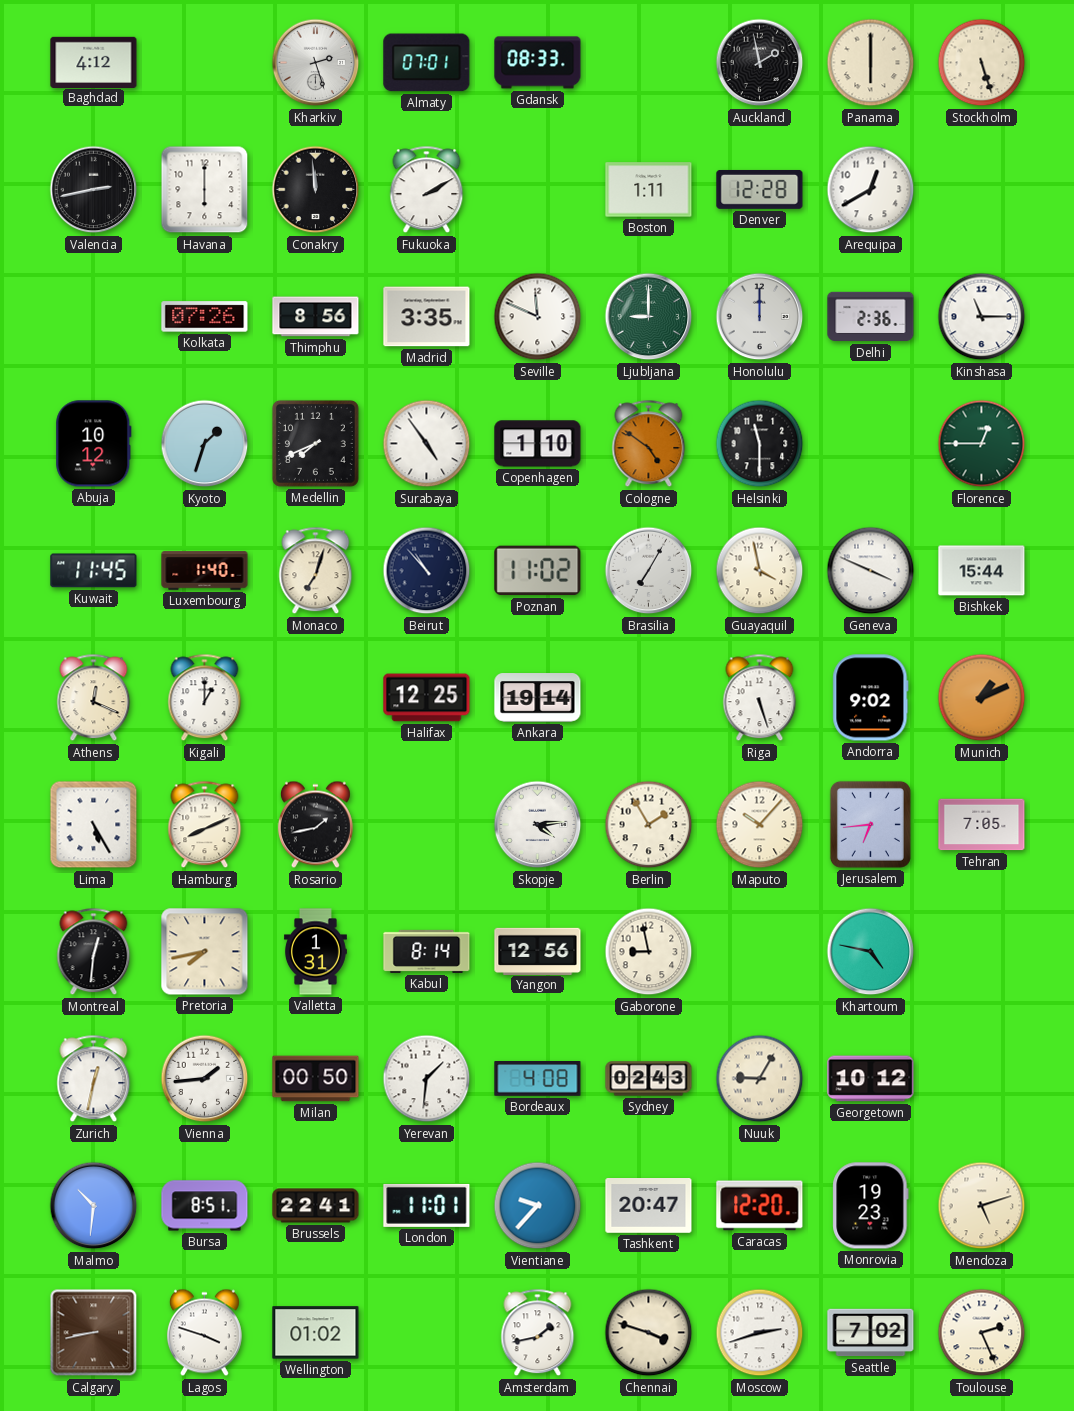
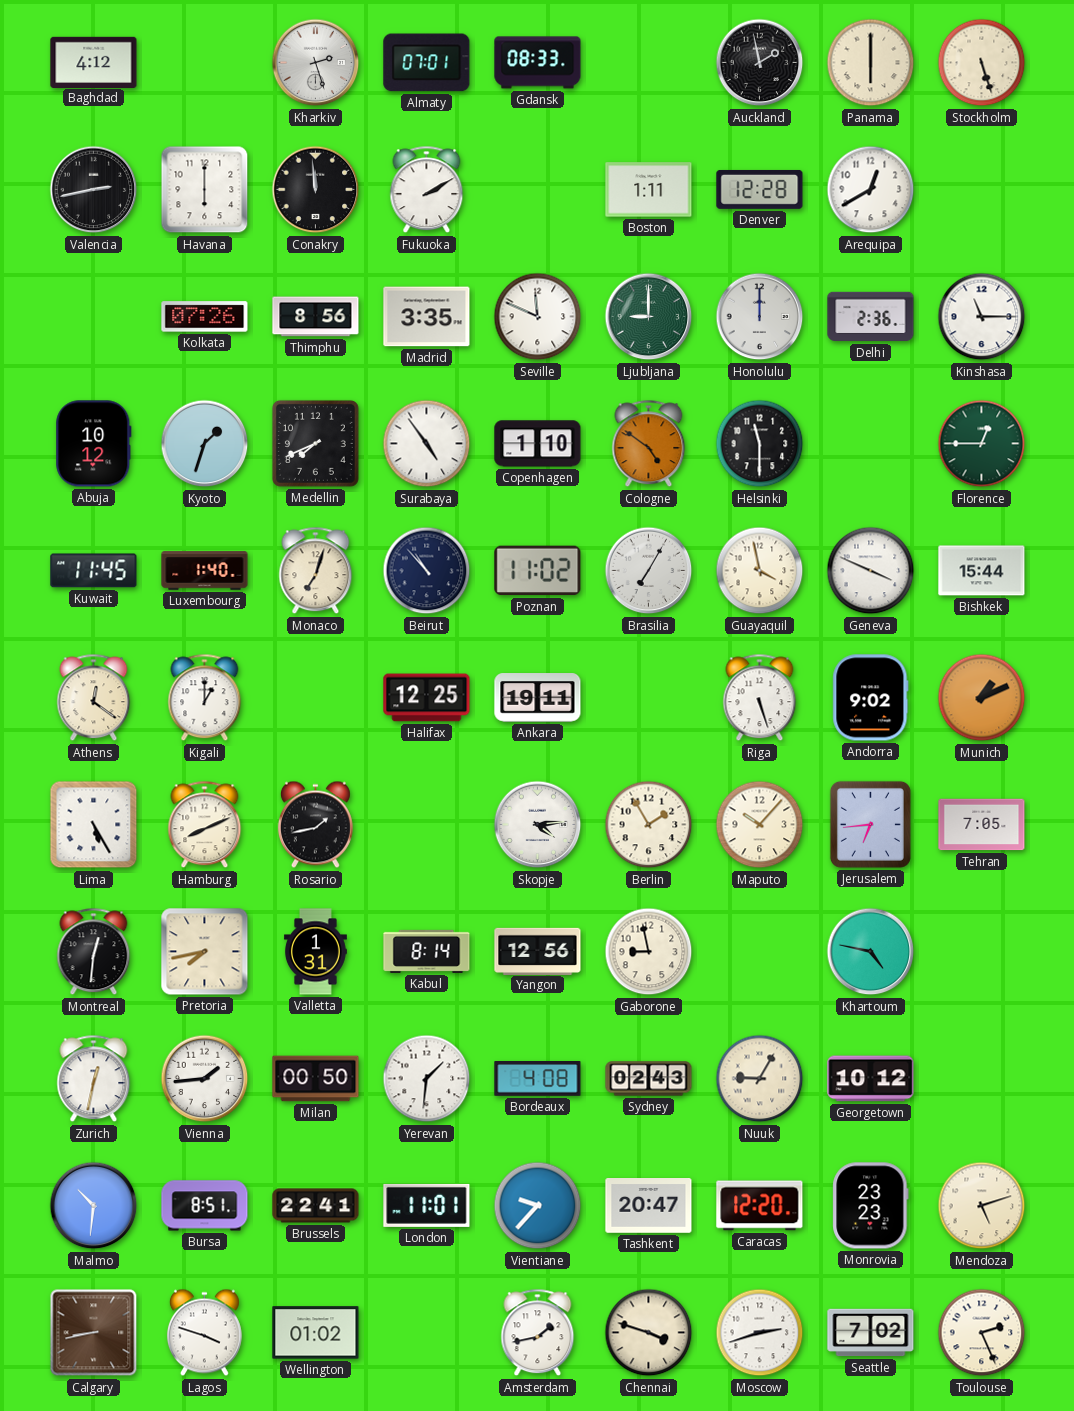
Athens: 12:19 -> 12:21 (94, 698)
Ankara: 19:14 -> 19:11 (538, 698)
Monrovia: 19:23 -> 23:23 (871, 1206)
